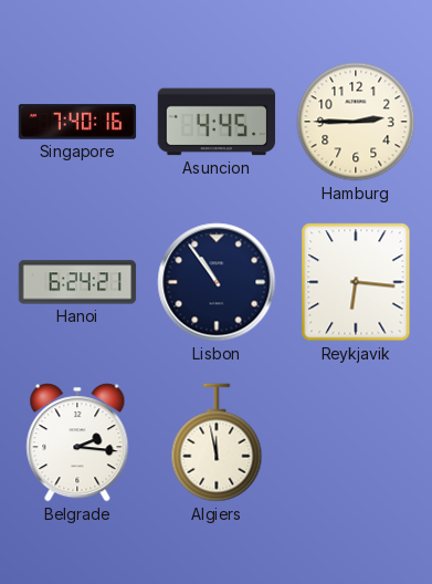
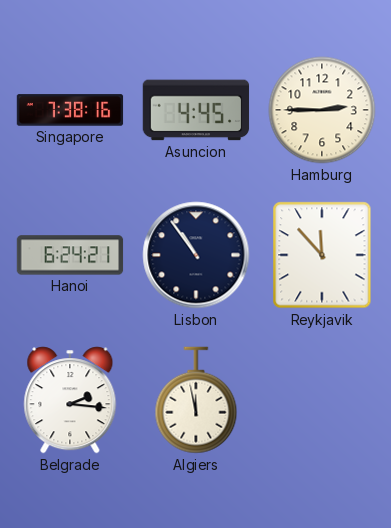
Singapore: 7:40 -> 7:38 (70, 110)
Reykjavik: 6:16 -> 11:53 (322, 255)
